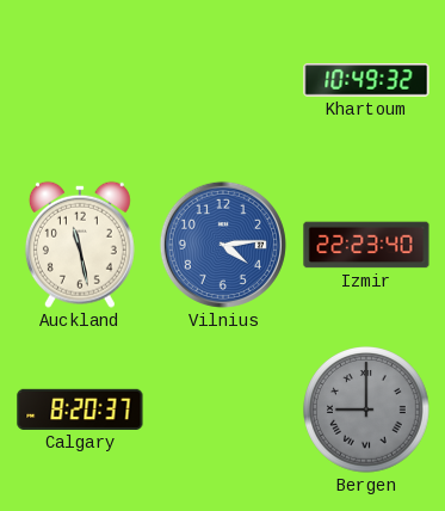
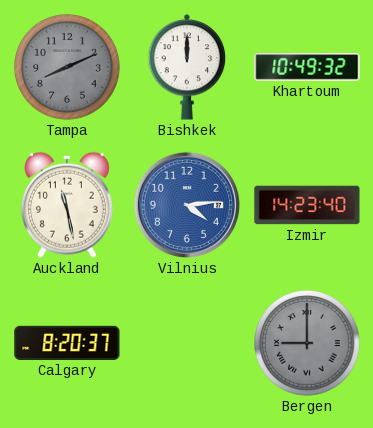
Tampa: none -> 8:11 (68, 68)
Bishkek: none -> 12:00 (187, 67)
Izmir: 22:23 -> 14:23 (307, 205)
